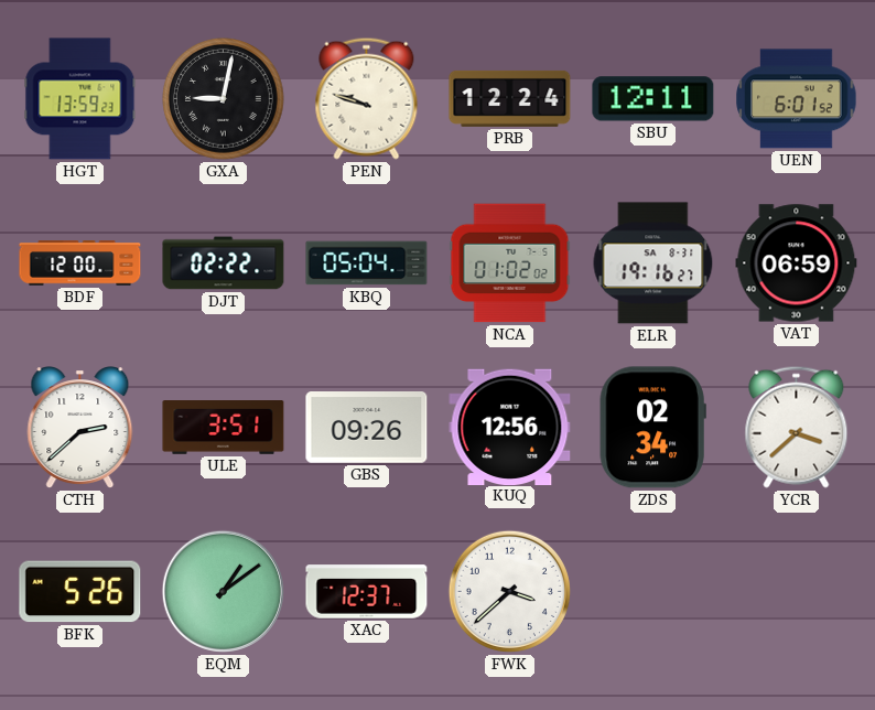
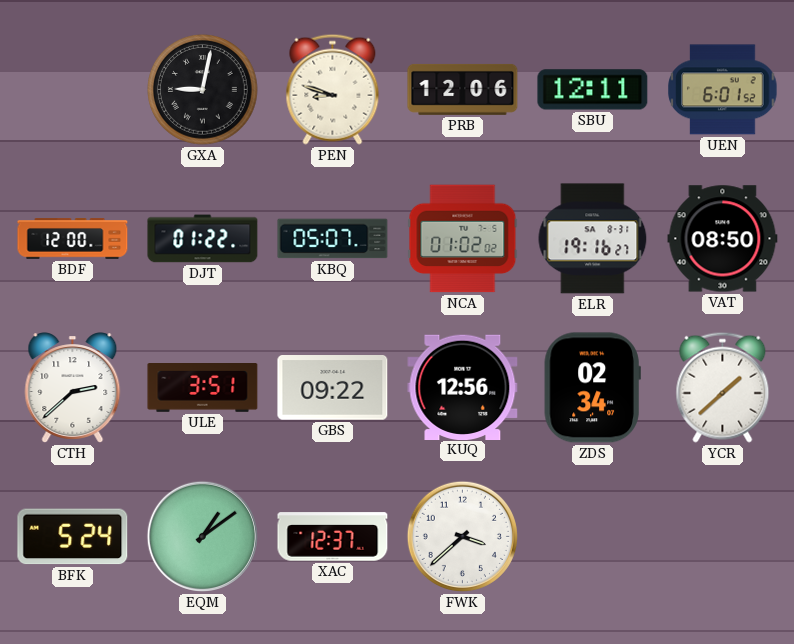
HGT: 13:59 -> none (80, 99)
PEN: 9:48 -> 8:48 (333, 89)
PRB: 12:24 -> 12:06 (463, 89)
DJT: 02:22 -> 01:22 (203, 239)
KBQ: 05:04 -> 05:07 (333, 239)
VAT: 06:59 -> 08:50 (723, 239)
GBS: 09:26 -> 09:22 (333, 388)
YCR: 3:38 -> 1:38 (723, 387)
BFK: 5:26 -> 5:24 (73, 537)
